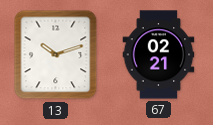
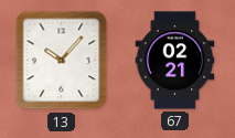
13: 10:12 -> 10:07 (62, 61)
